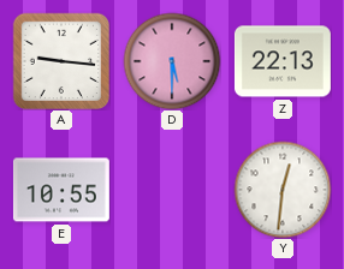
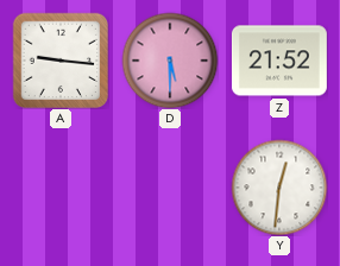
Z: 22:13 -> 21:52 (279, 61)
E: 10:55 -> none (61, 190)
